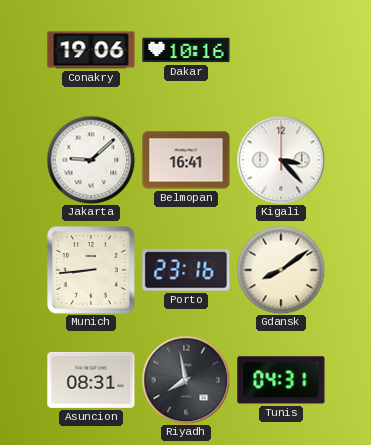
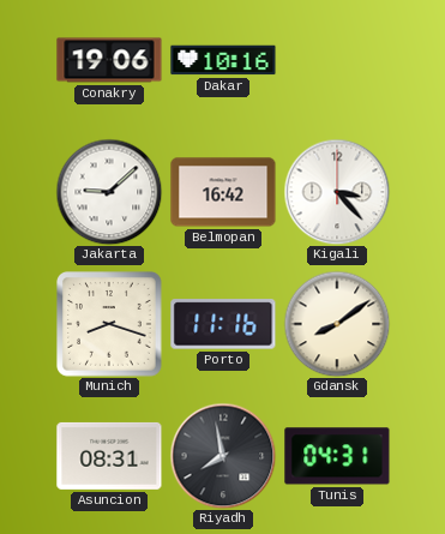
Belmopan: 16:41 -> 16:42 (223, 192)
Munich: 8:44 -> 8:18 (110, 325)
Porto: 23:16 -> 11:16 (223, 324)
